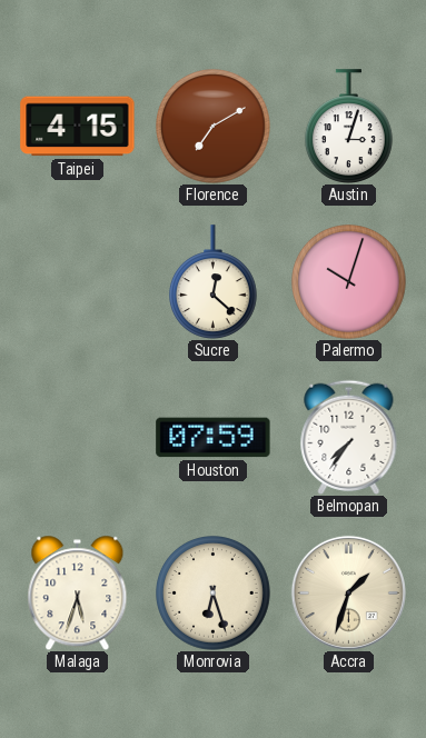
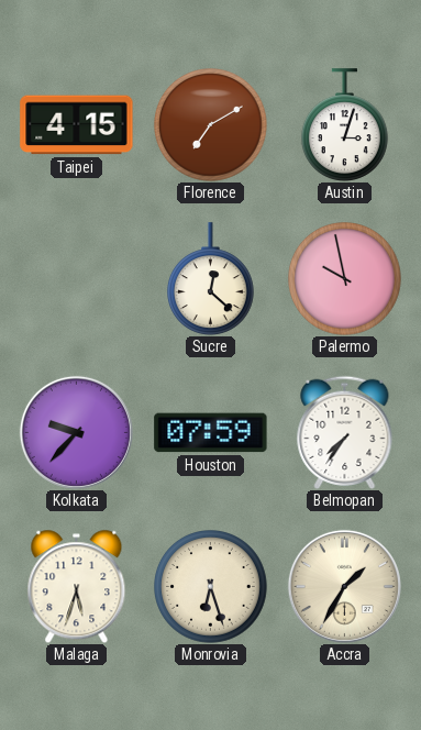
Palermo: 10:03 -> 9:58 (345, 279)
Kolkata: none -> 9:37 (76, 432)
Accra: 1:33 -> 1:35 (344, 586)
